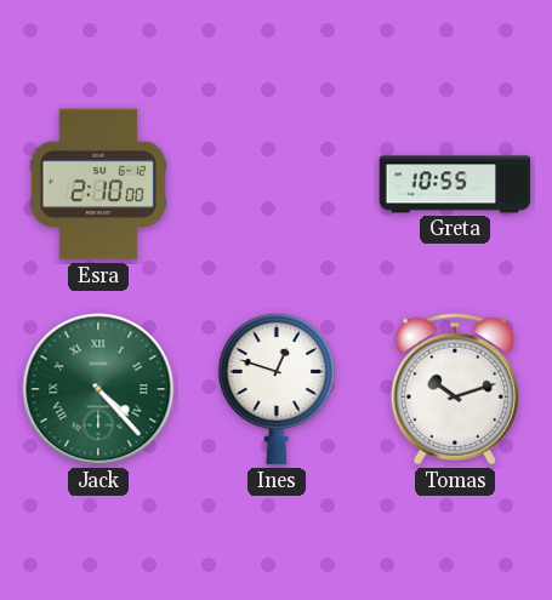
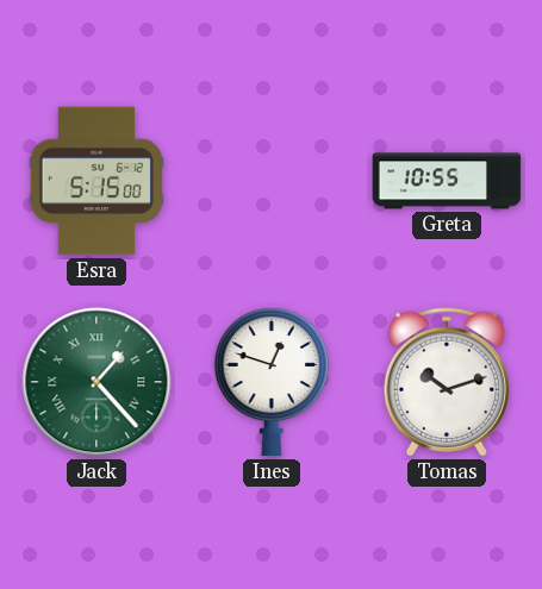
Esra: 2:10 -> 5:15 (95, 181)
Jack: 4:23 -> 1:23 (96, 382)
